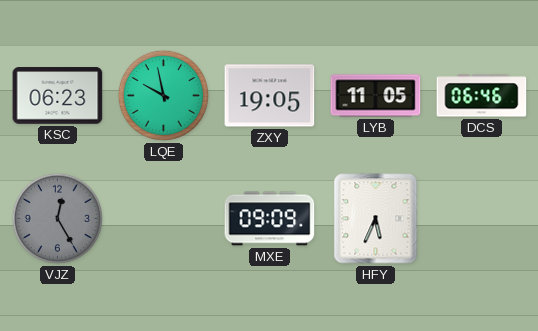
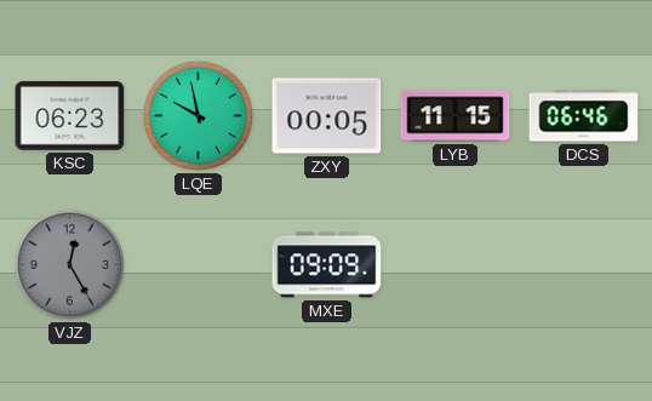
ZXY: 19:05 -> 00:05 (327, 116)
LYB: 11:05 -> 11:15 (456, 116)
HFY: 5:34 -> none (376, 219)
